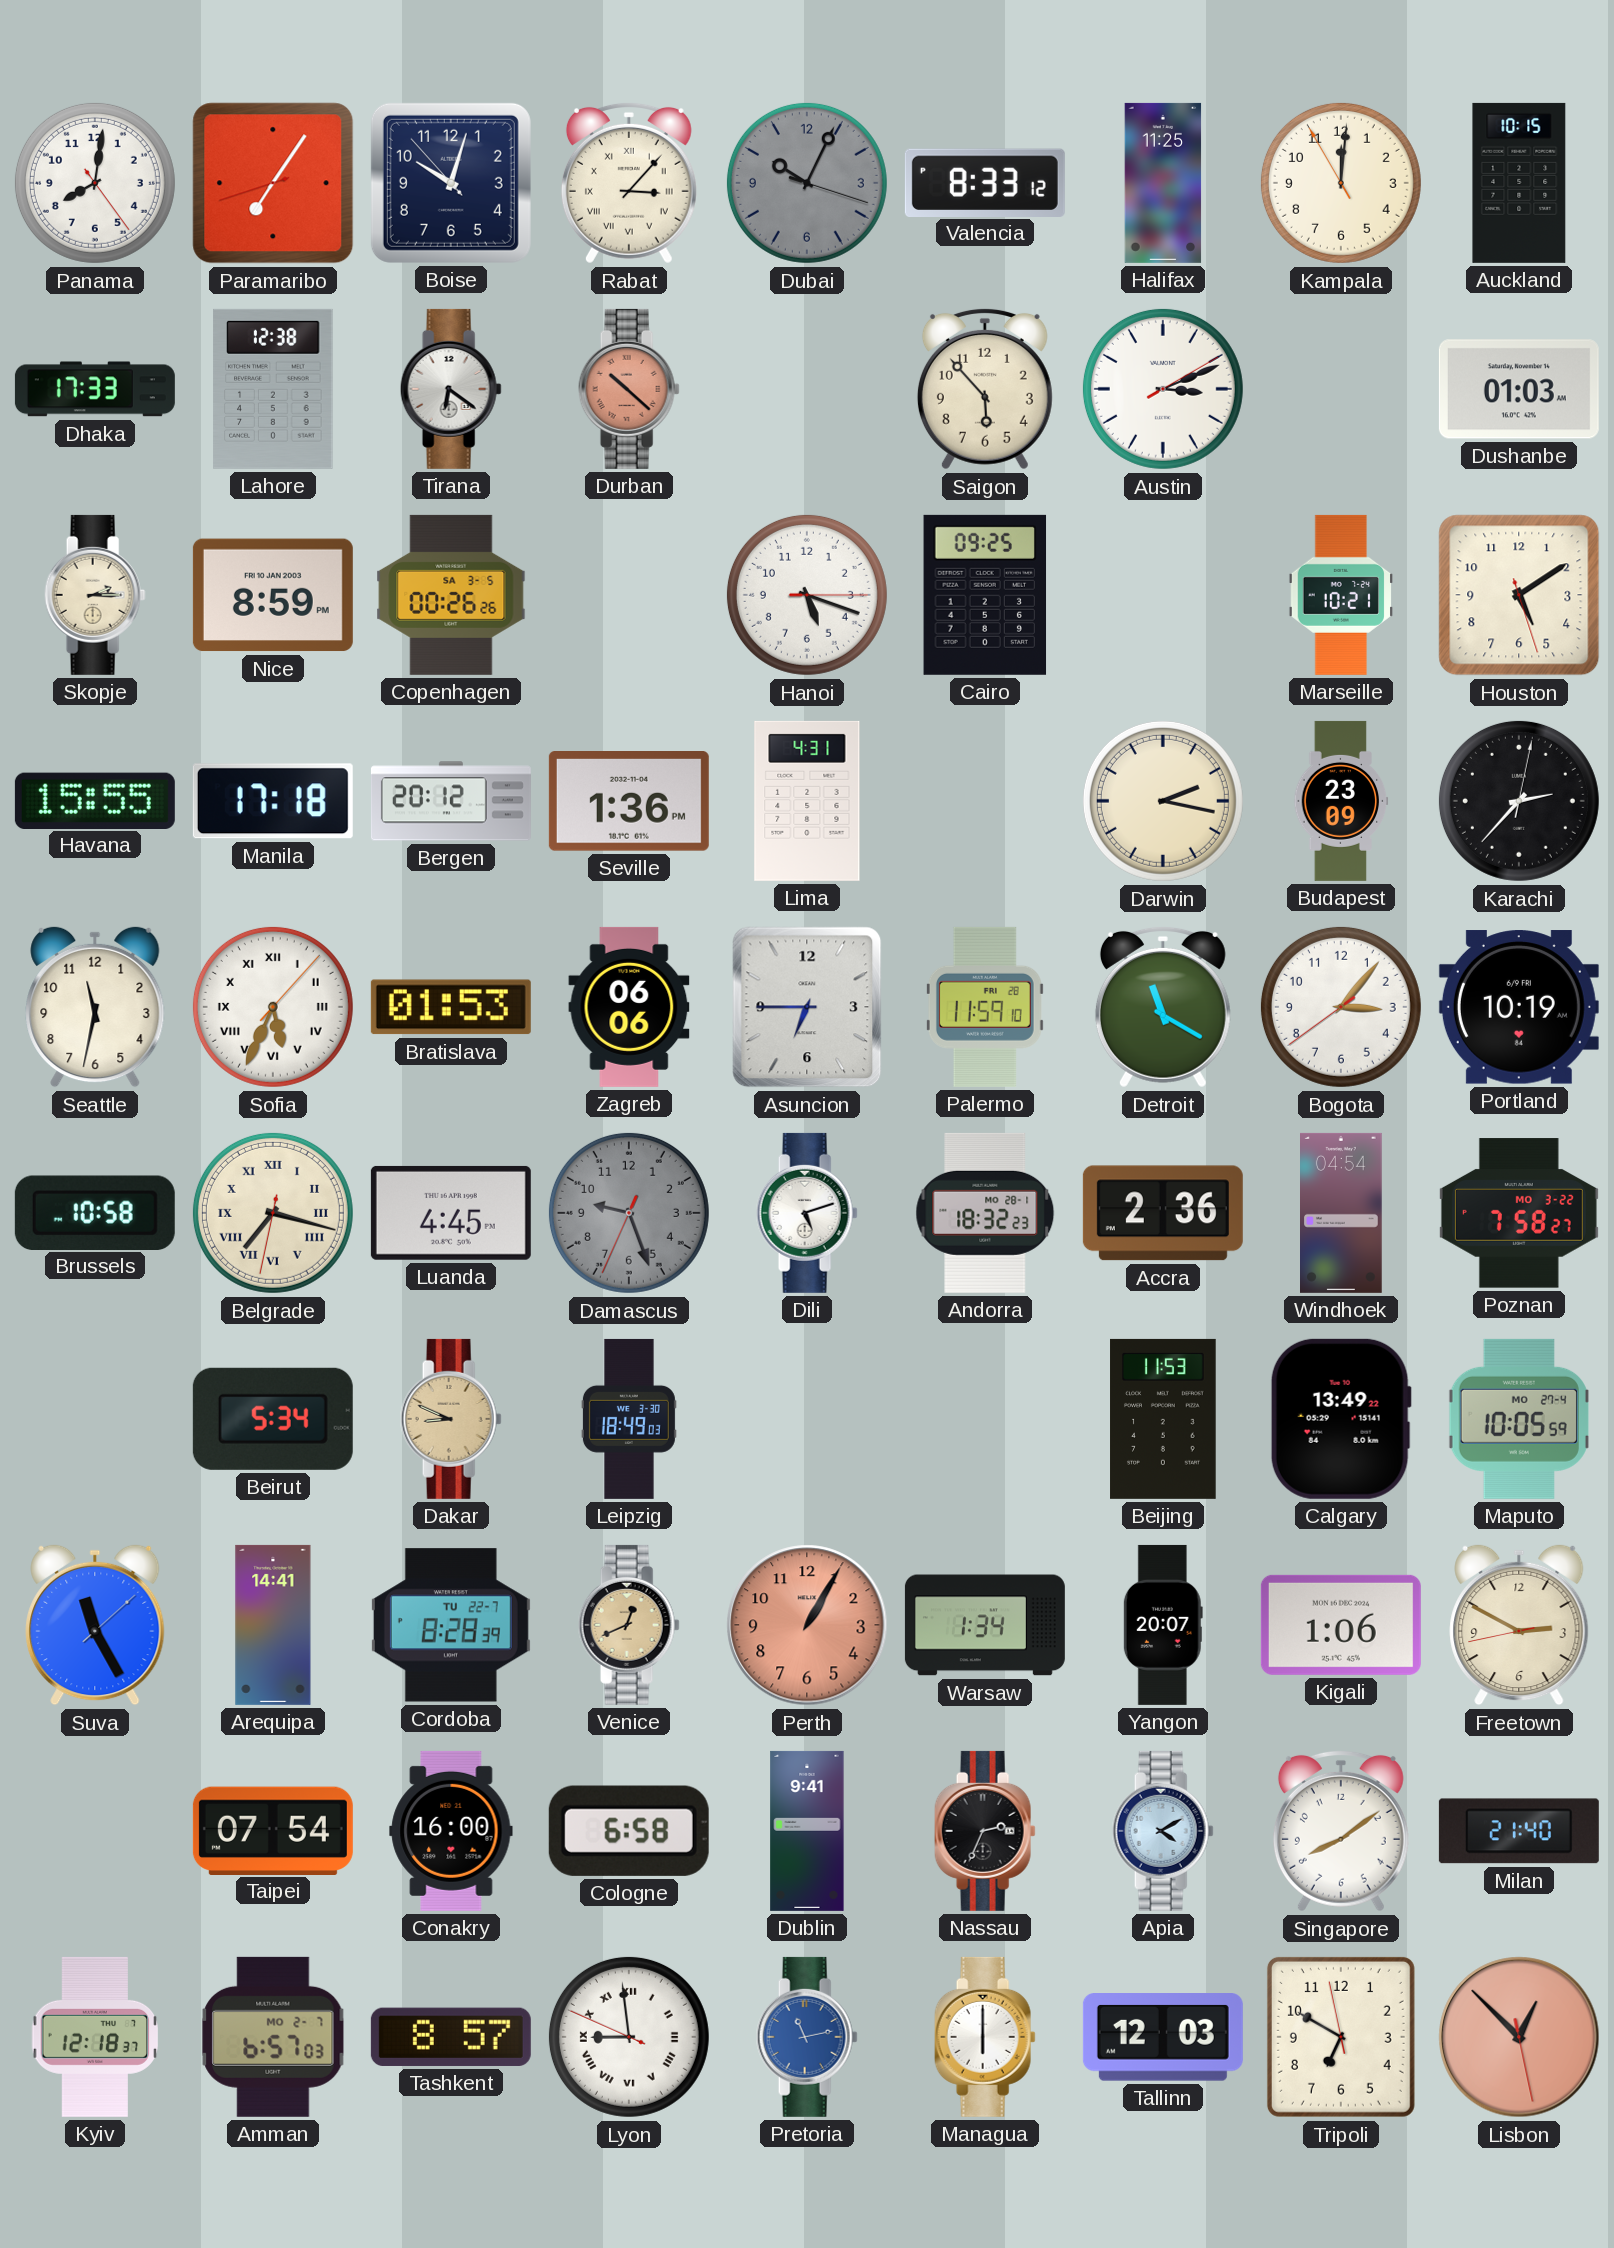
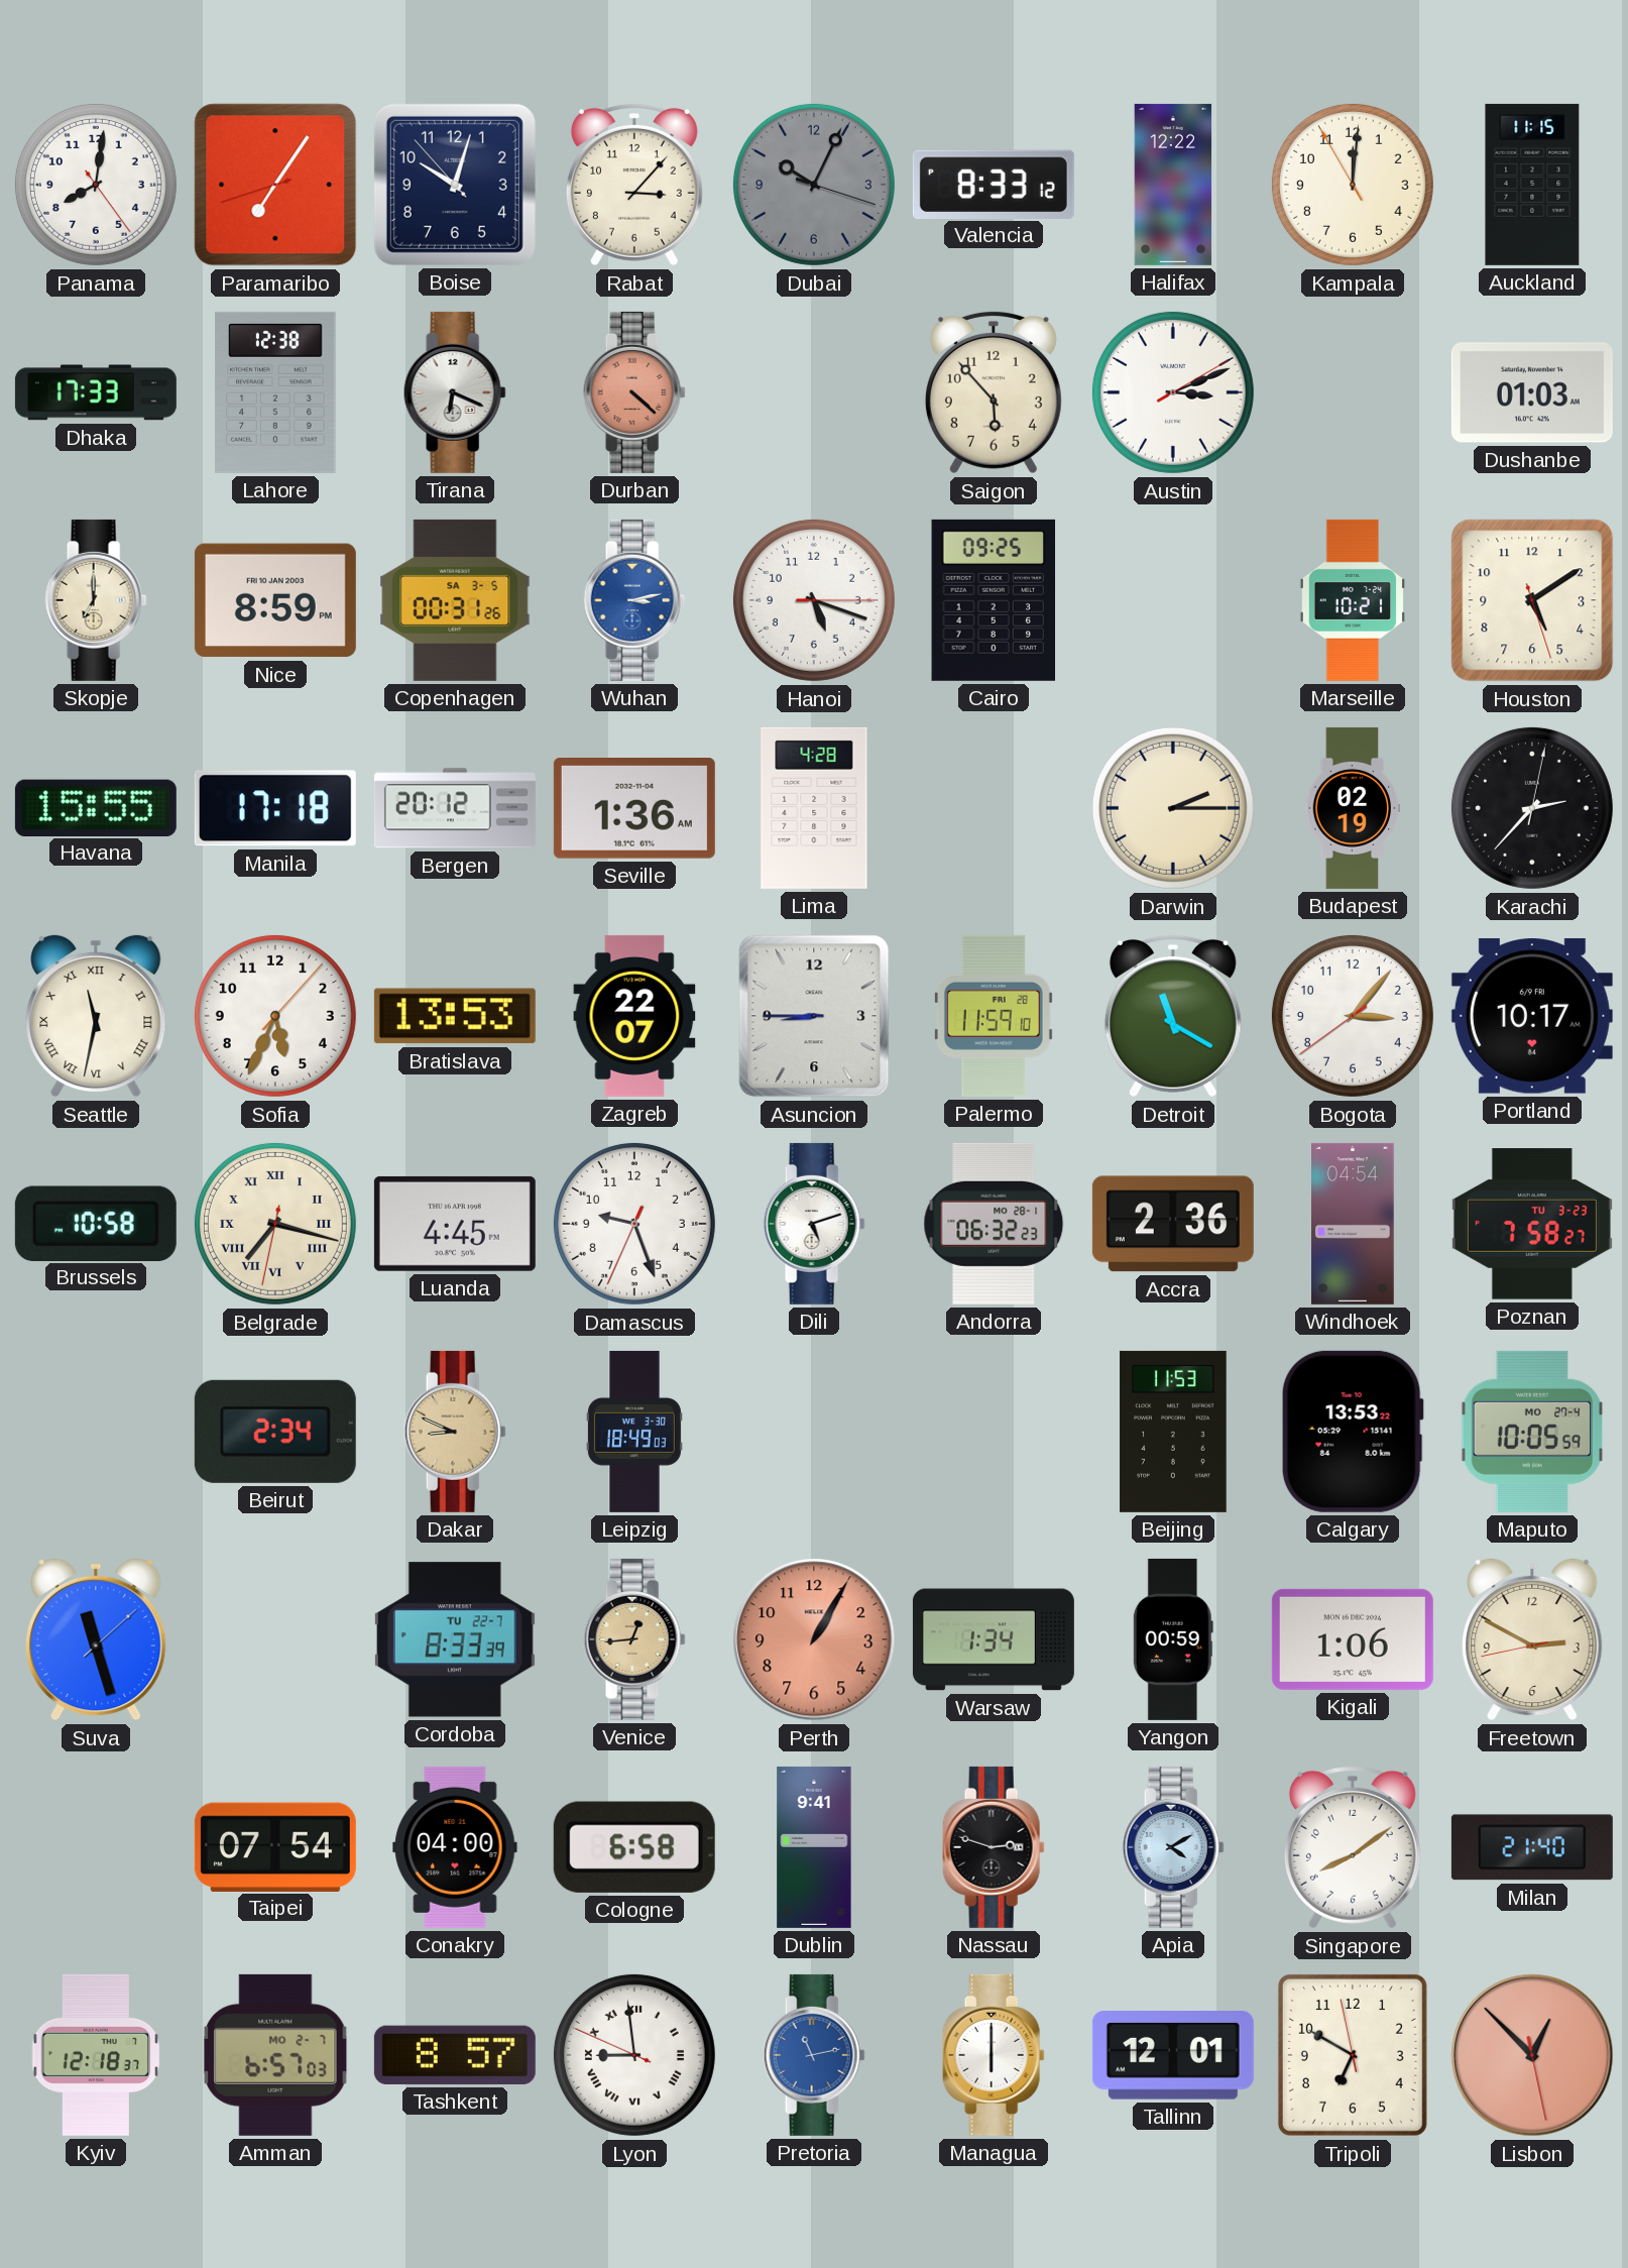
Rabat numerals: Roman -> Arabic (634, 185)
Halifax: 11:25 -> 12:22 (1173, 185)
Auckland: 10:15 -> 11:15 (1532, 185)
Tirana: 6:21 -> 6:19 (455, 392)
Durban: 10:22 -> 4:22 (634, 392)
Skopje: 2:15 -> 7:00 (96, 600)
Copenhagen: 00:26 -> 00:31 (455, 600)
Wuhan: none -> 3:13 (634, 600)
Seville: 1:36 PM -> 1:36 AM (634, 809)
Lima: 4:31 -> 4:28 (814, 808)
Darwin: 2:17 -> 2:15 (1173, 808)
Budapest: 23:09 -> 02:19 (1353, 808)
Seattle numerals: Arabic -> Roman (96, 1016)
Sofia numerals: Roman -> Arabic (275, 1016)
Bratislava: 01:53 -> 13:53 (455, 1016)
Zagreb: 06:06 -> 22:07 (634, 1016)
Asuncion: 6:45 -> 8:45 (814, 1016)
Portland: 10:19 -> 10:17 (1532, 1016)
Damascus dial: grey -> white (634, 1224)
Andorra: 18:32 -> 06:32 (994, 1224)
Poznan date: MO 3-22 -> TU 3-23 (1532, 1224)
Beirut: 5:34 -> 2:34 (275, 1432)
Calgary: 13:49 -> 13:53 (1353, 1432)
Suva: 11:25 -> 11:27 (96, 1639)
Arequipa: 14:41 -> none (273, 1625)
Cordoba: 8:28 -> 8:33 (455, 1639)
Venice: 12:41 -> 12:44 (634, 1639)
Yangon: 20:07 -> 00:59 (1173, 1639)
Conakry: 16:00 -> 04:00 (455, 1847)
Nassau: 2:34 -> 2:48 (994, 1847)
Tallinn: 12:03 -> 12:01 (1173, 2055)
